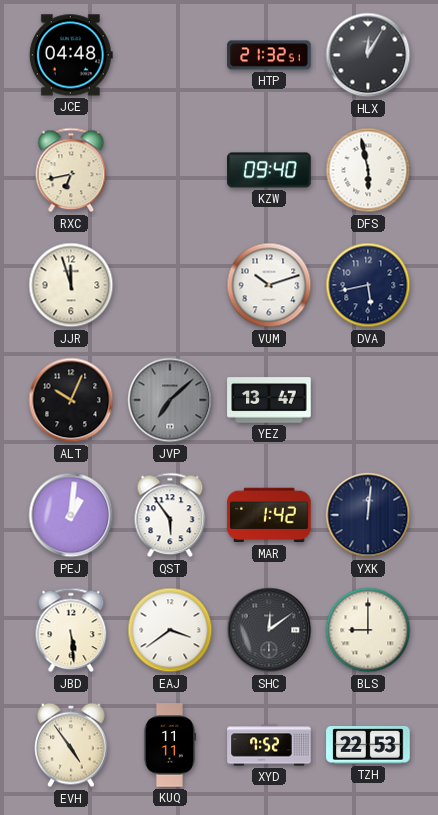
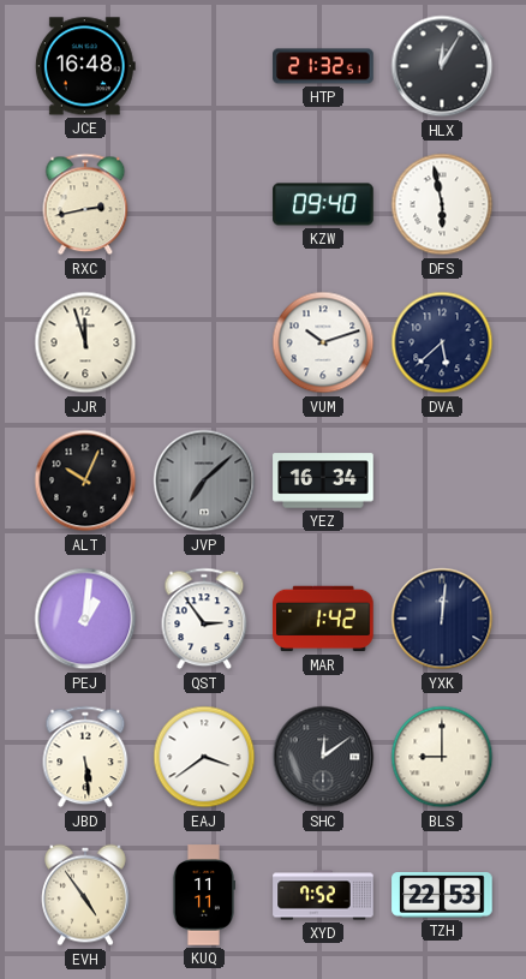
JCE: 04:48 -> 16:48 (85, 66)
RXC: 6:43 -> 2:43 (85, 204)
DVA: 5:43 -> 5:38 (442, 342)
YEZ: 13:47 -> 16:34 (323, 480)
QST: 5:54 -> 2:54 (204, 619)
